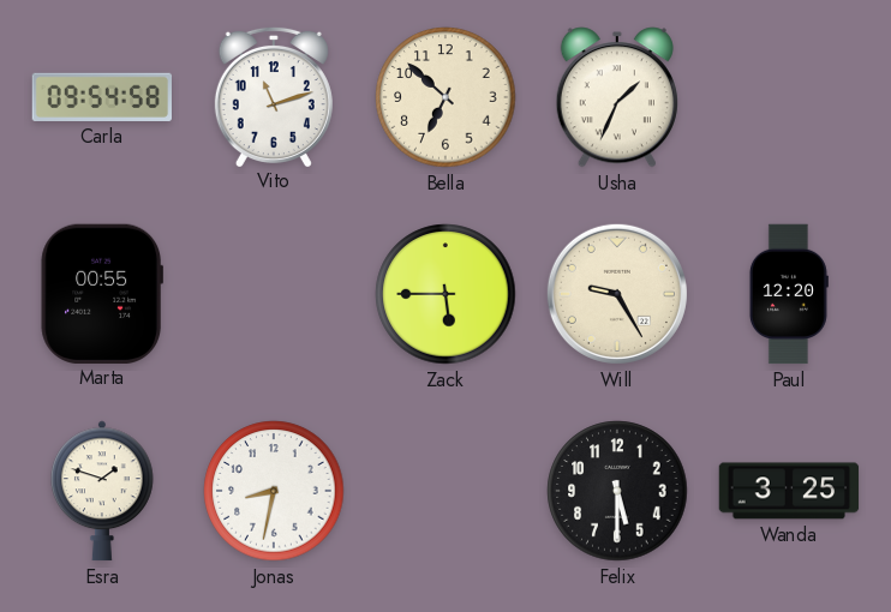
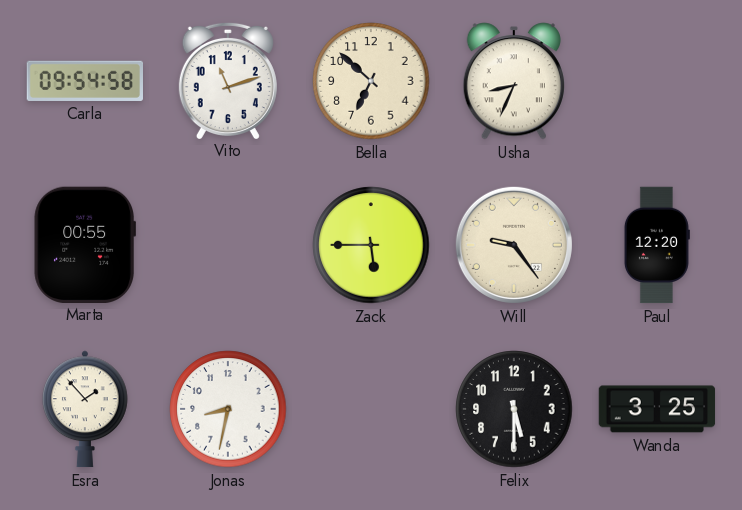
Usha: 1:34 -> 8:34 (514, 81)
Will: 9:25 -> 9:24 (514, 245)
Esra: 1:48 -> 1:53 (86, 409)
